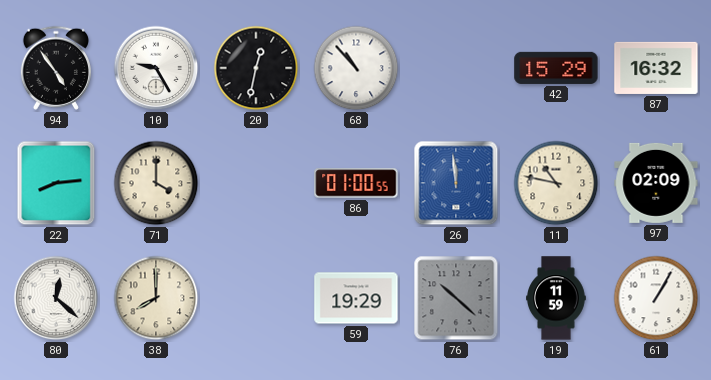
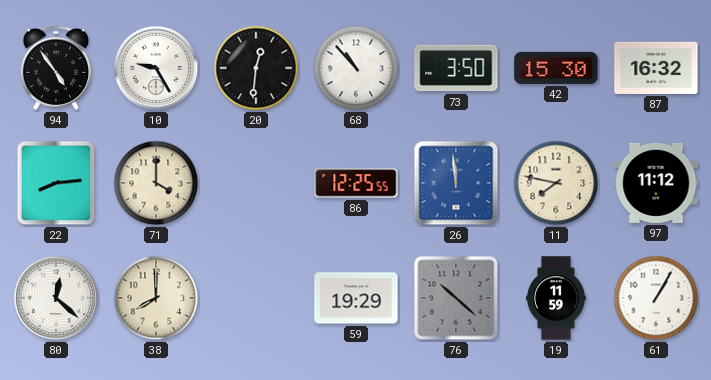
20: 12:32 -> 12:31 (256, 68)
73: none -> 3:50 (456, 68)
42: 15:29 -> 15:30 (556, 68)
86: 01:00 -> 12:25 (356, 183)
11: 10:47 -> 7:47 (556, 183)
97: 02:09 -> 11:12 (656, 183)
